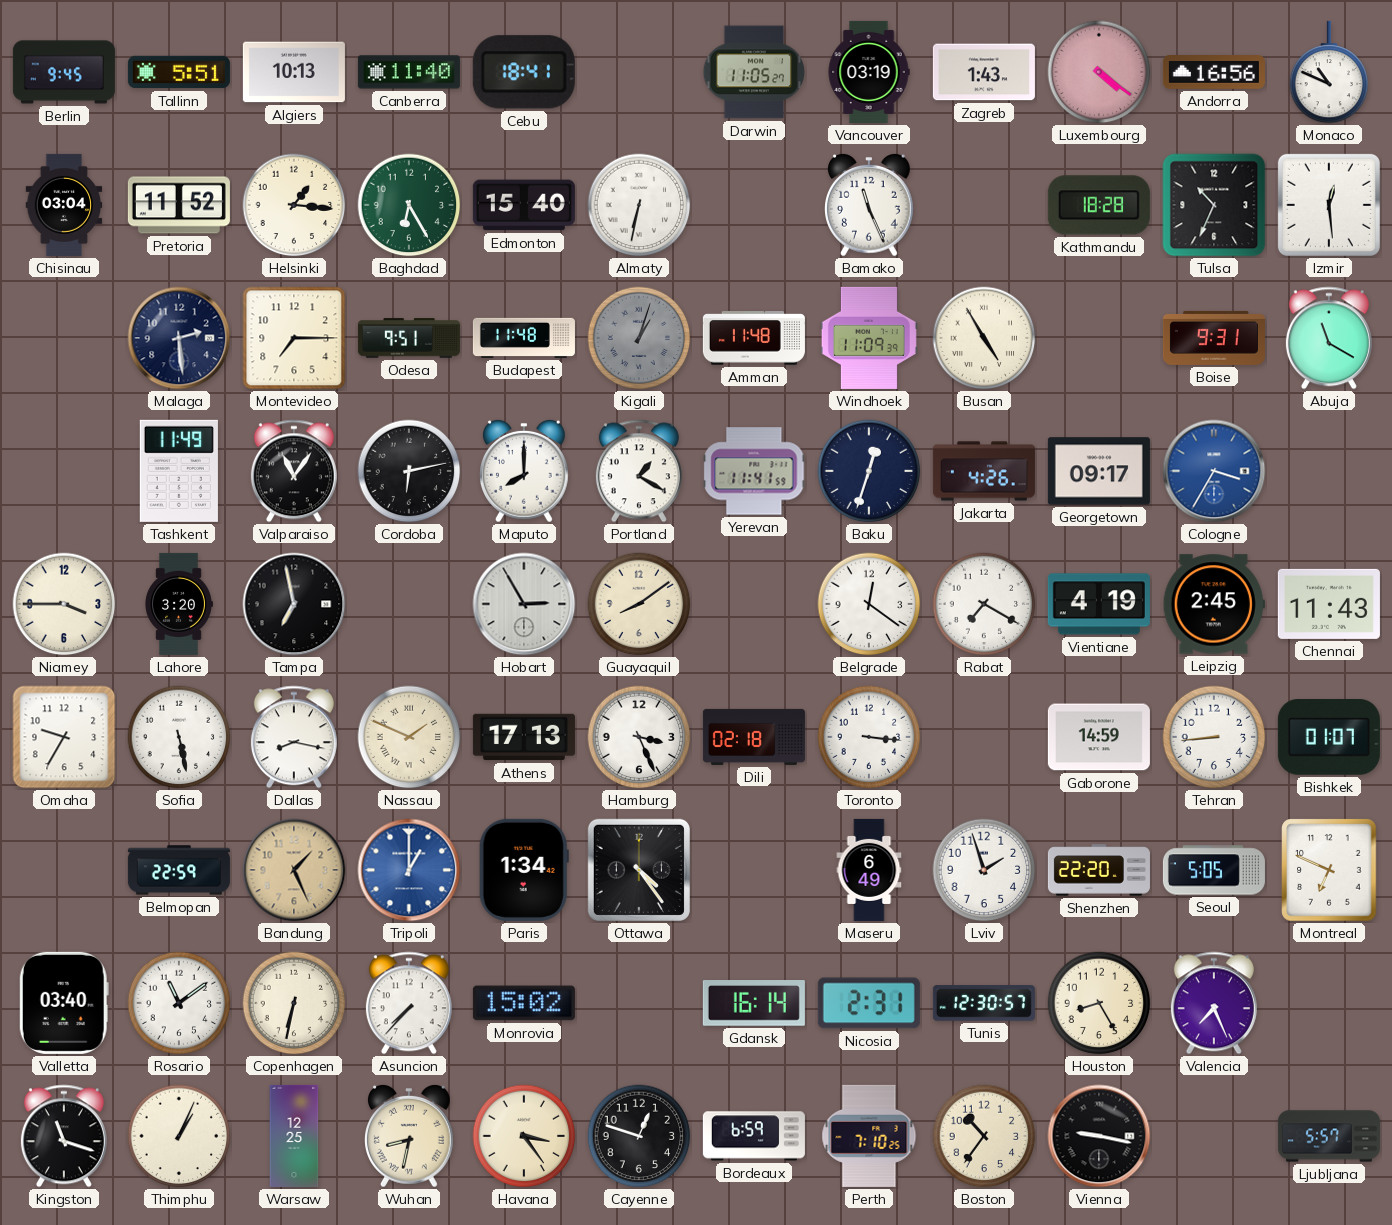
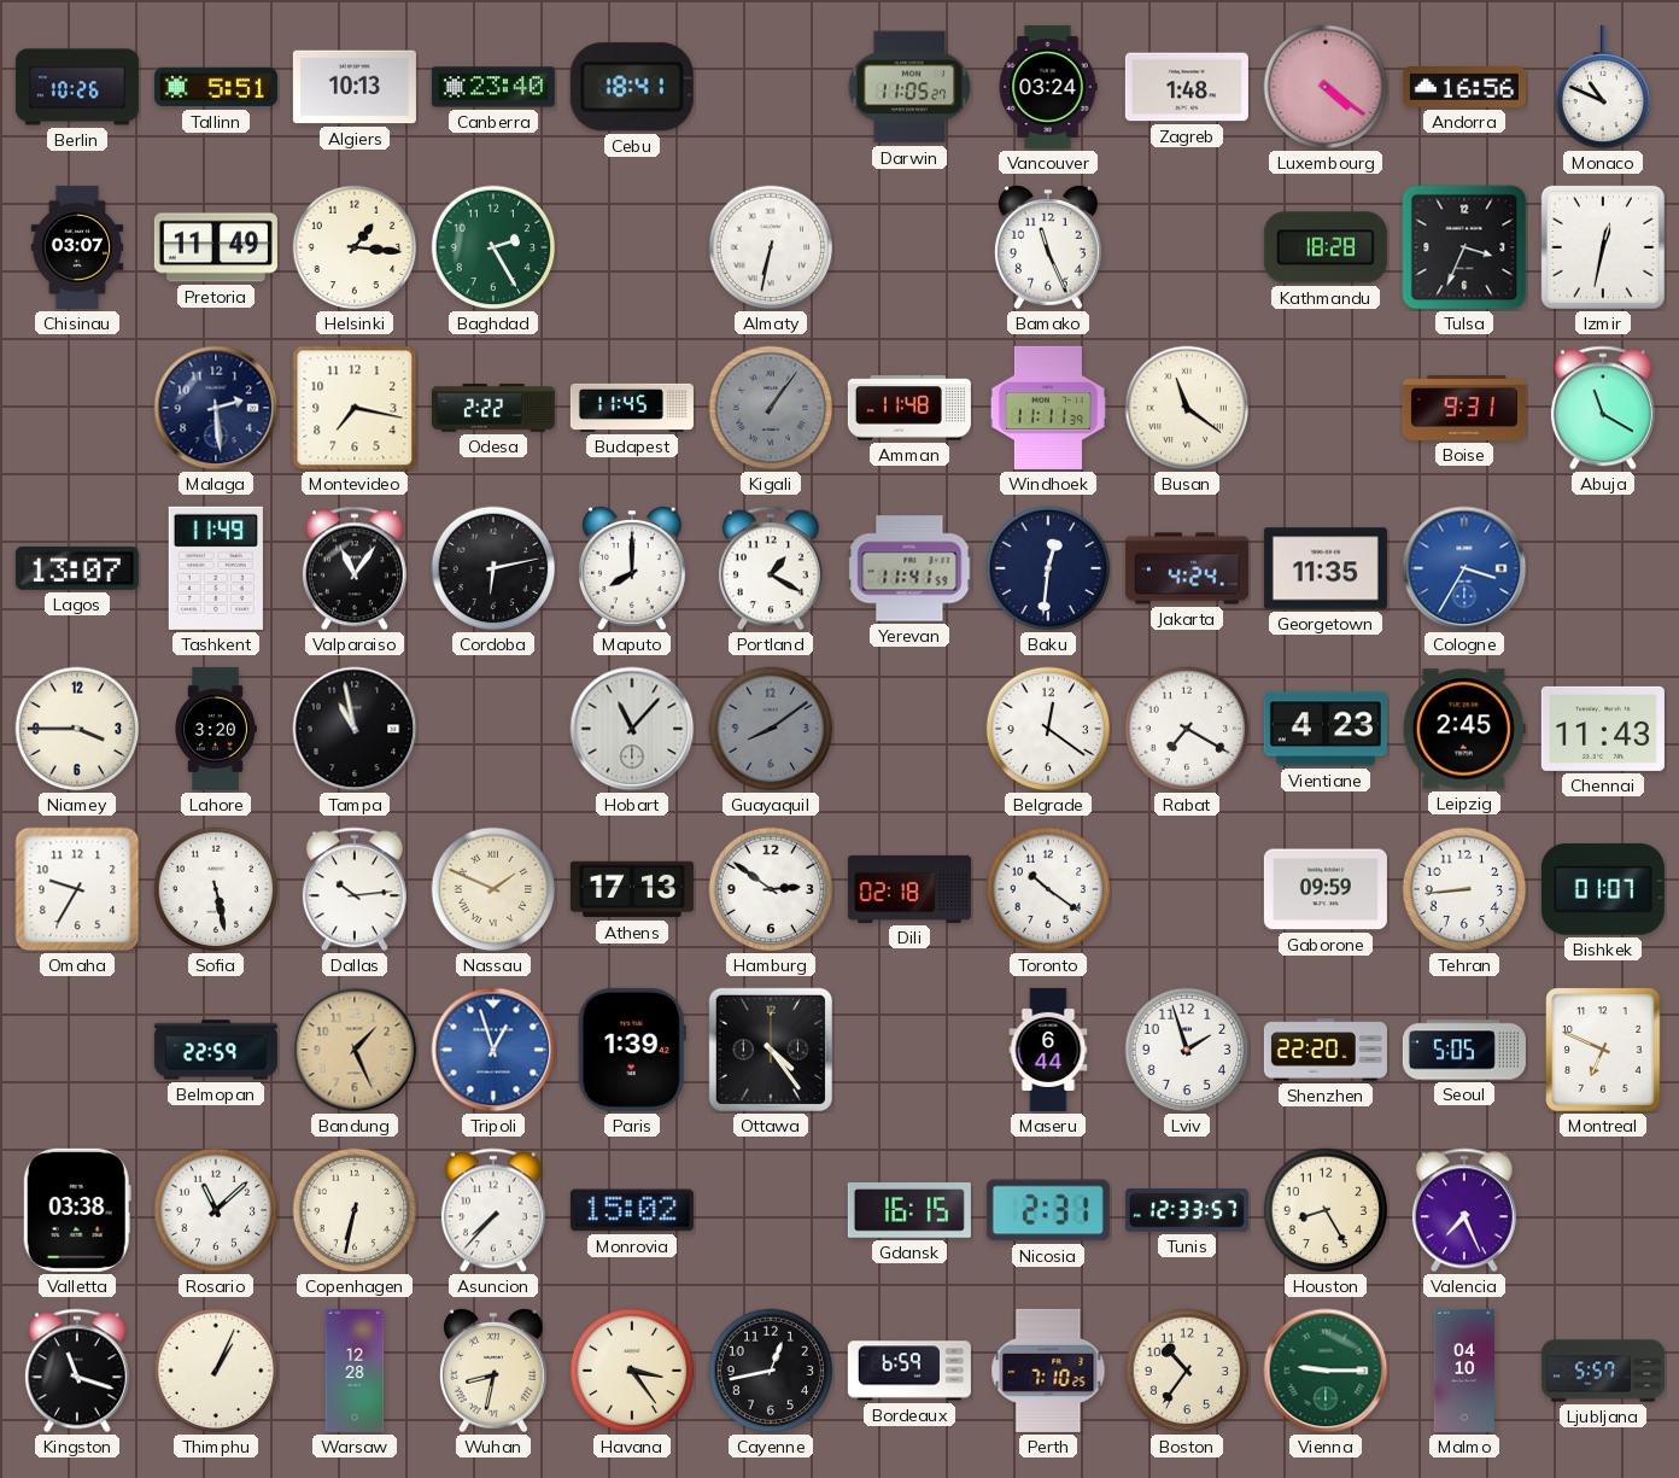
Berlin: 9:45 -> 10:26 (77, 87)
Canberra: 11:40 -> 23:40 (493, 87)
Vancouver: 03:19 -> 03:24 (1048, 87)
Zagreb: 1:43 -> 1:48 (1187, 87)
Chisinau: 03:04 -> 03:07 (77, 247)
Pretoria: 11:52 -> 11:49 (216, 247)
Baghdad: 6:25 -> 2:25 (493, 247)
Edmonton: 15:40 -> none (524, 205)
Tulsa: 10:34 -> 3:34 (1464, 247)
Izmir: 12:29 -> 12:32 (1603, 247)
Montevideo: 7:15 -> 7:17 (355, 408)
Odesa: 9:51 -> 2:22 (493, 408)
Budapest: 11:48 -> 11:45 (632, 408)
Kigali: 1:03 -> 1:06 (771, 408)
Windhoek: 11:09 -> 11:11 (1048, 408)
Busan: 4:55 -> 11:21 (1187, 408)
Lagos: none -> 13:07 (77, 568)
Baku: 12:33 -> 12:31 (1048, 568)
Jakarta: 4:26 -> 4:24 (1187, 568)
Georgetown: 09:17 -> 11:35 (1326, 568)
Tampa: 6:58 -> 10:58 (355, 729)
Hobart: 2:55 -> 11:07 (632, 729)
Guayaquil dial: cream -> grey (771, 729)
Vientiane: 4:19 -> 4:23 (1326, 729)
Dallas: 8:17 -> 10:14 (355, 889)
Hamburg: 3:26 -> 2:51 (771, 889)
Toronto: 3:16 -> 10:21 (1048, 889)
Gaborone: 14:59 -> 09:59 (1326, 889)
Tripoli: 1:00 -> 12:57 (493, 1050)
Paris: 1:34 -> 1:39 (632, 1050)
Maseru: 6:49 -> 6:44 (1048, 1050)
Valletta: 03:40 -> 03:38 (77, 1210)
Rosario: 11:09 -> 11:08 (216, 1210)
Gdansk: 16:14 -> 16:15 (909, 1211)
Tunis: 12:30 -> 12:33 (1187, 1210)
Warsaw: 12:25 -> 12:28 (355, 1371)
Cayenne: 12:48 -> 12:43 (771, 1371)
Vienna: 9:17 -> 9:15 (1326, 1371)
Vienna dial: black -> green (1326, 1371)
Malmo: none -> 04:10 (1463, 1371)
